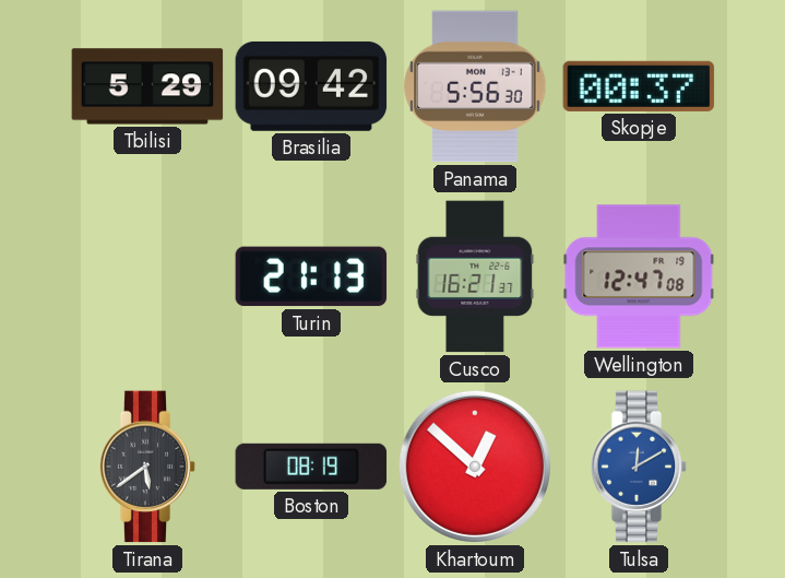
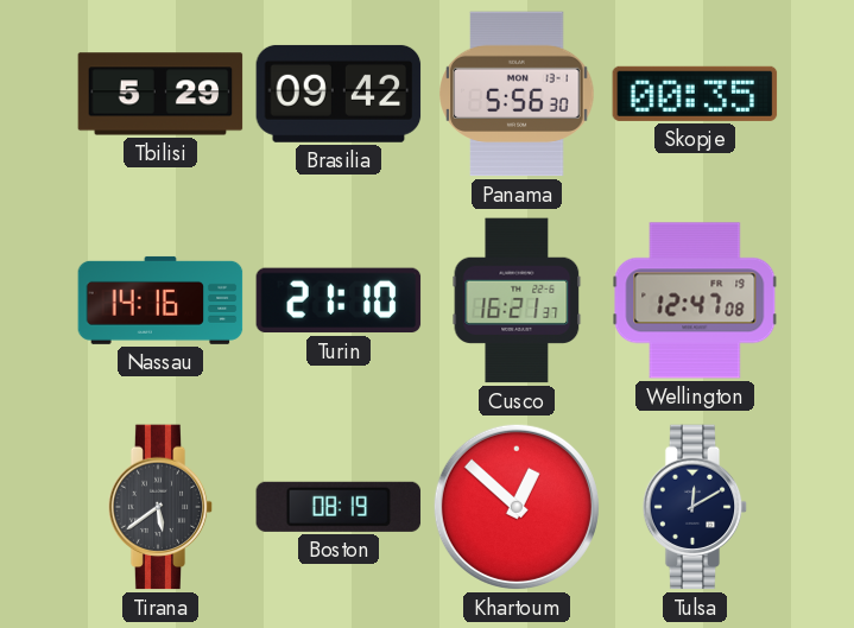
Skopje: 00:37 -> 00:35 (695, 94)
Nassau: none -> 14:16 (160, 300)
Turin: 21:13 -> 21:10 (339, 300)
Tulsa dial: blue -> navy (695, 507)
